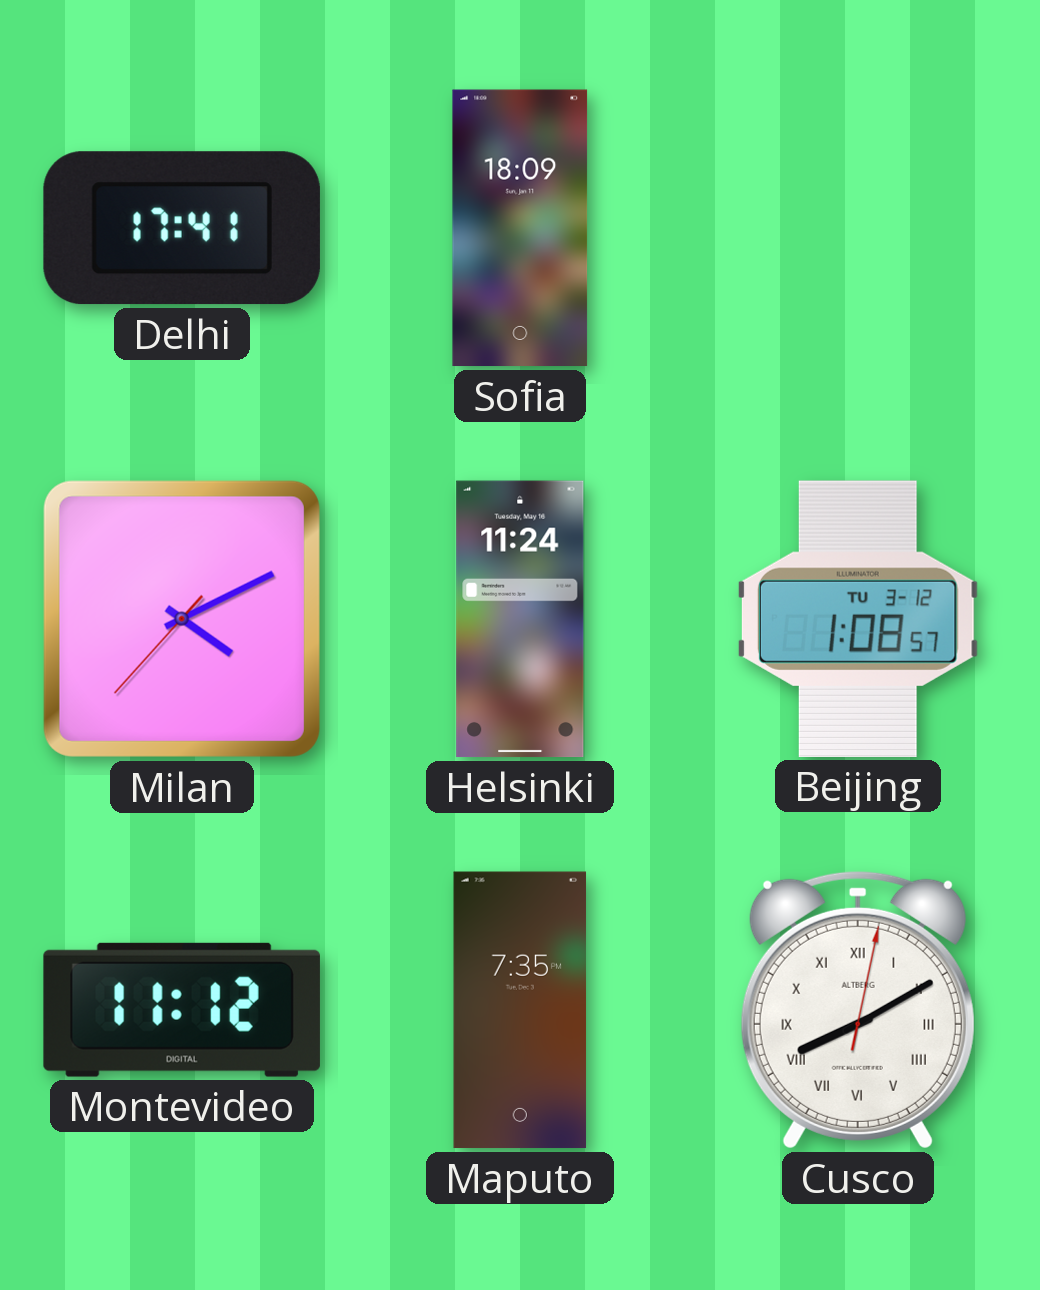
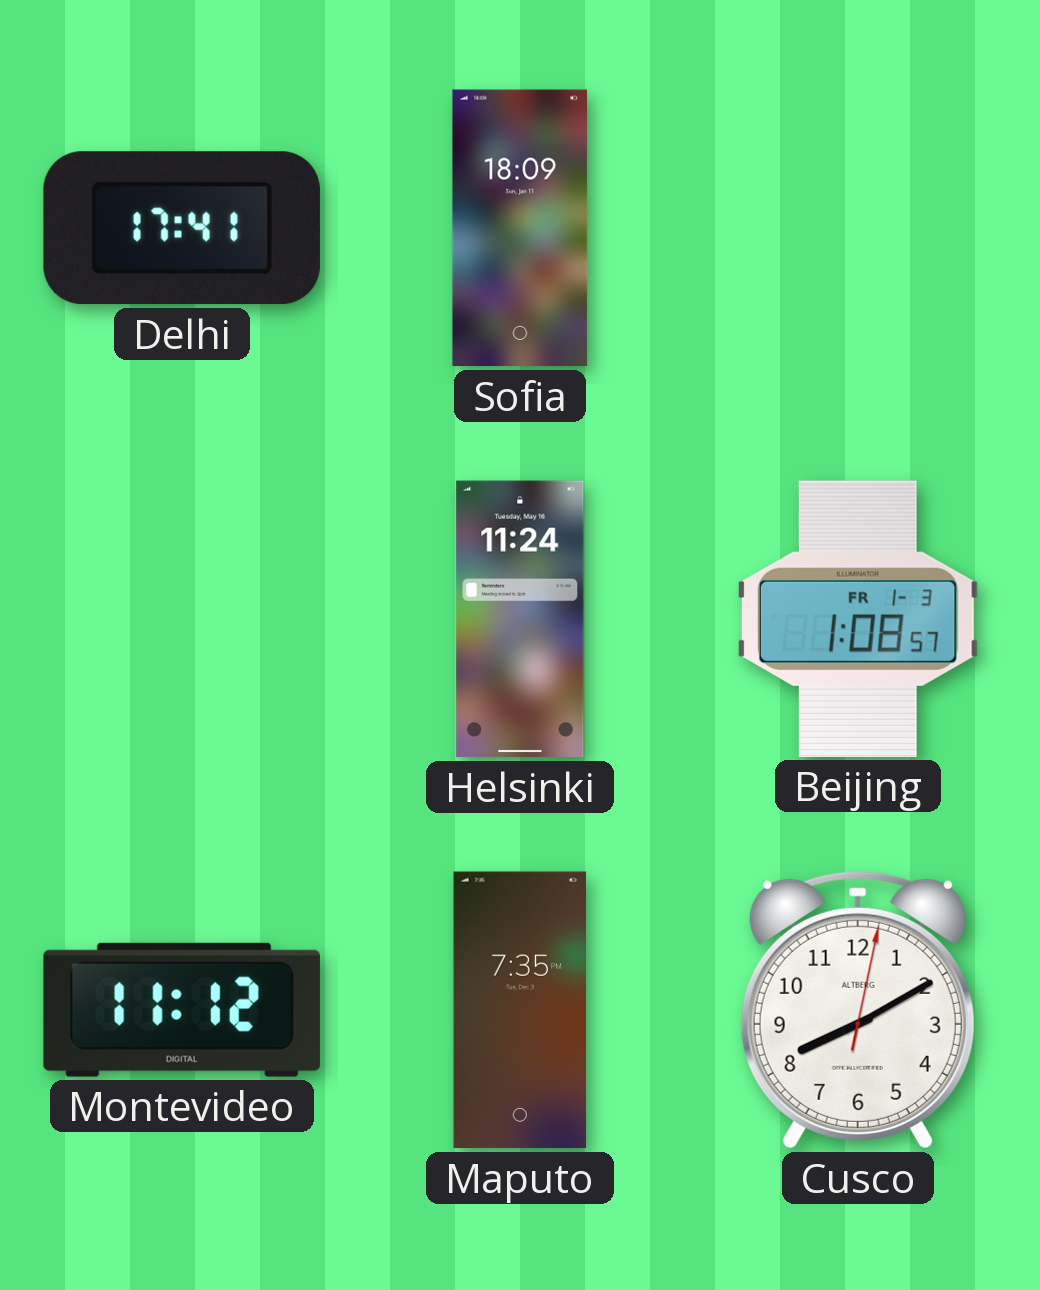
Milan: 4:10 -> none (182, 619)
Beijing date: TU 3-12 -> FR 1-3 (858, 619)
Cusco numerals: Roman -> Arabic (858, 1010)
